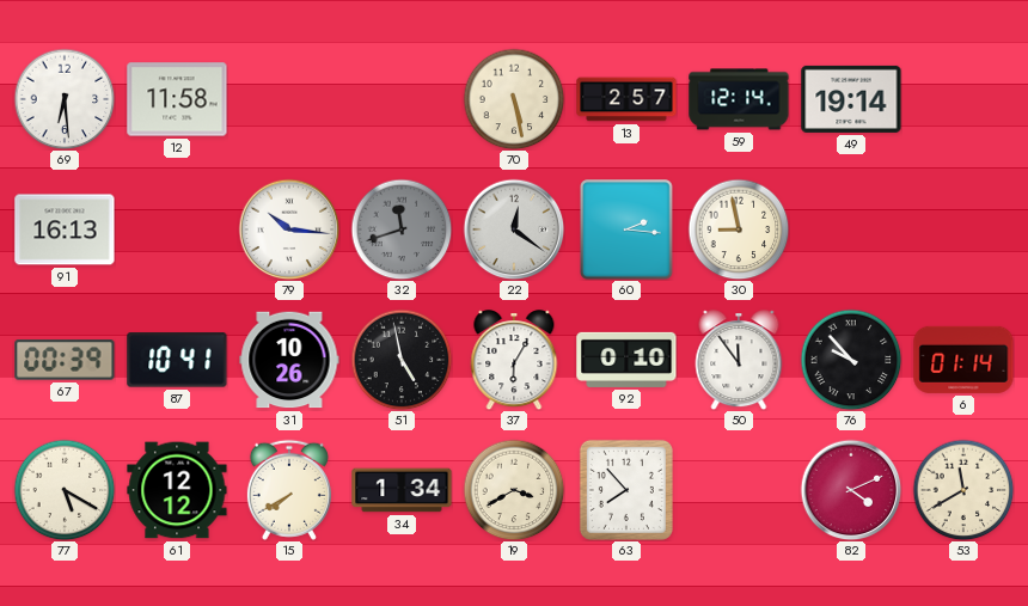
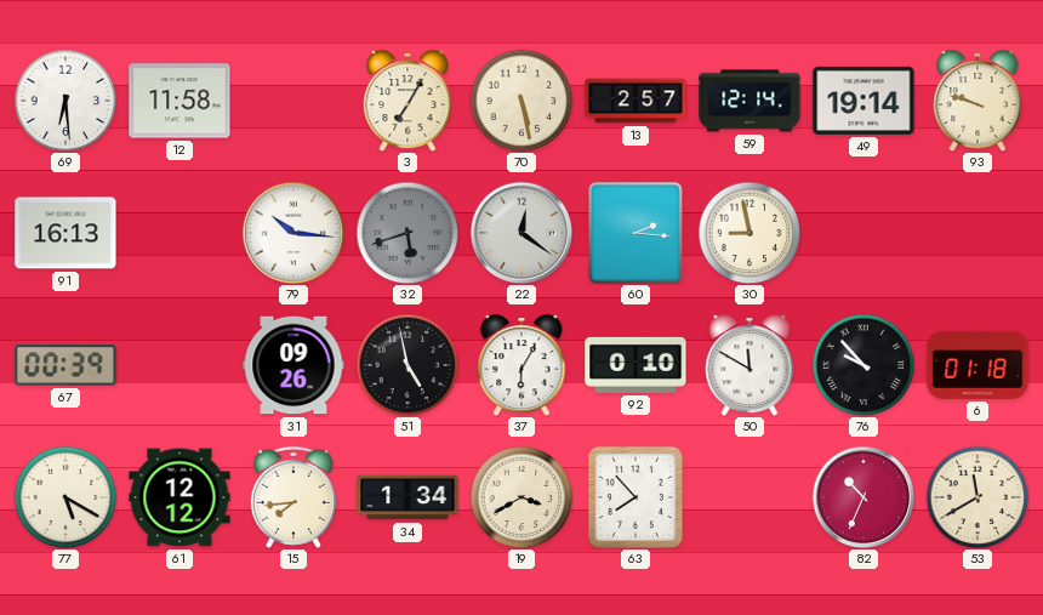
3: none -> 7:05 (407, 101)
93: none -> 9:48 (978, 101)
32: 11:42 -> 5:42 (407, 233)
87: 10:41 -> none (177, 360)
31: 10:26 -> 09:26 (293, 365)
50: 11:54 -> 11:50 (750, 365)
6: 01:14 -> 01:18 (978, 365)
15: 7:40 -> 7:44 (293, 497)
82: 4:11 -> 10:34 (864, 497)
